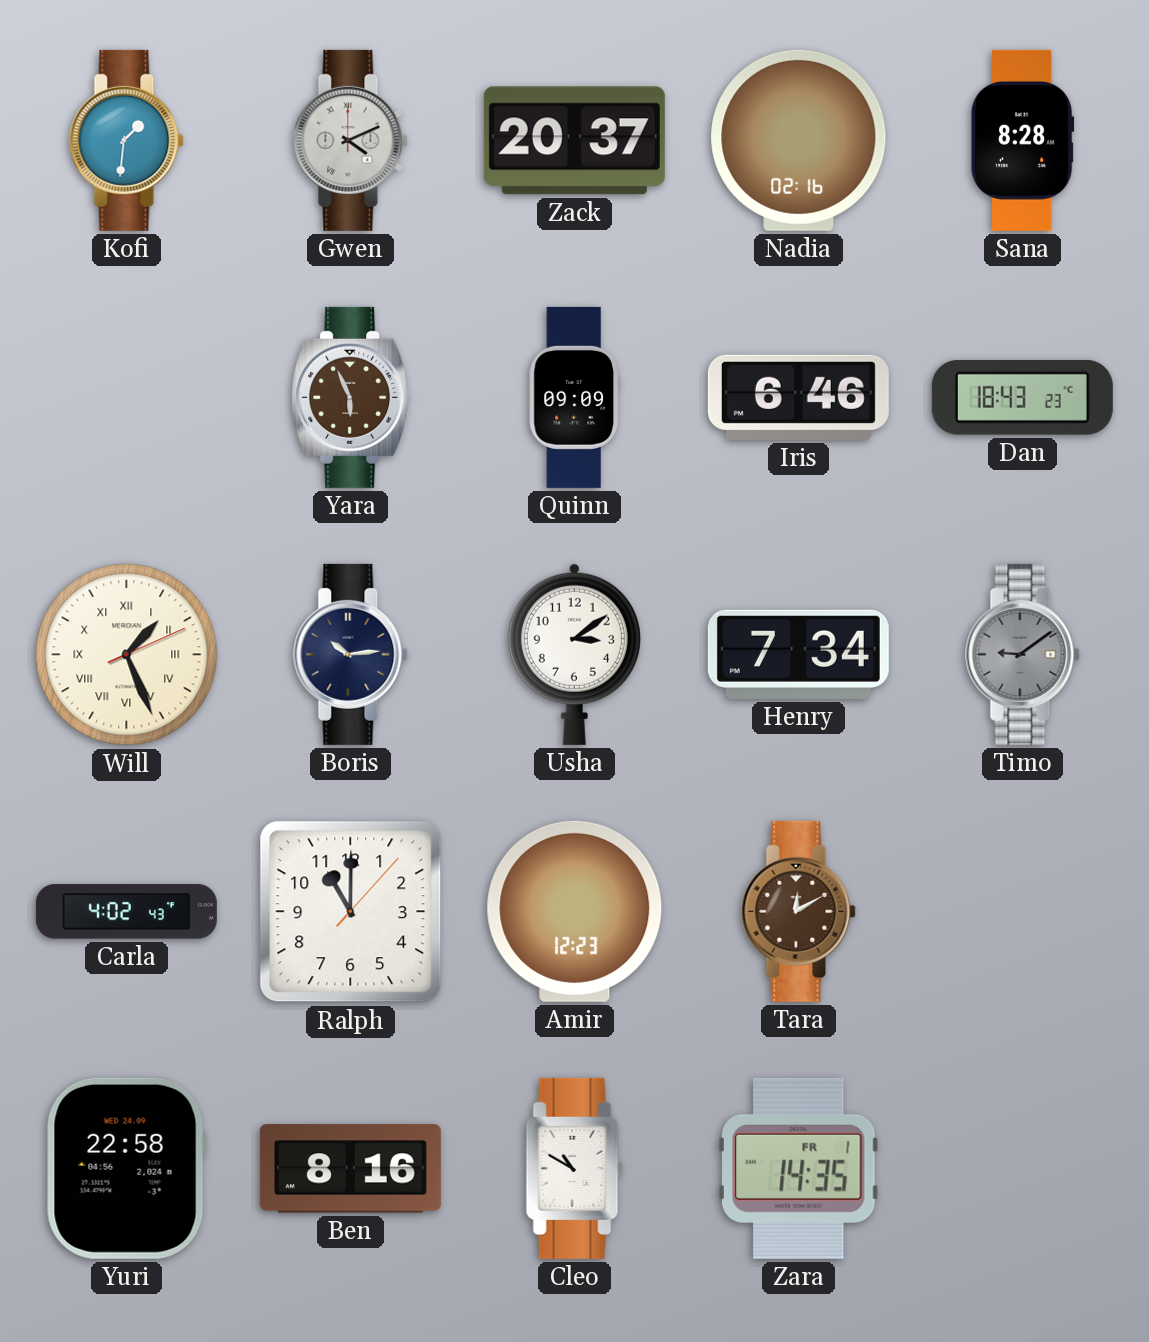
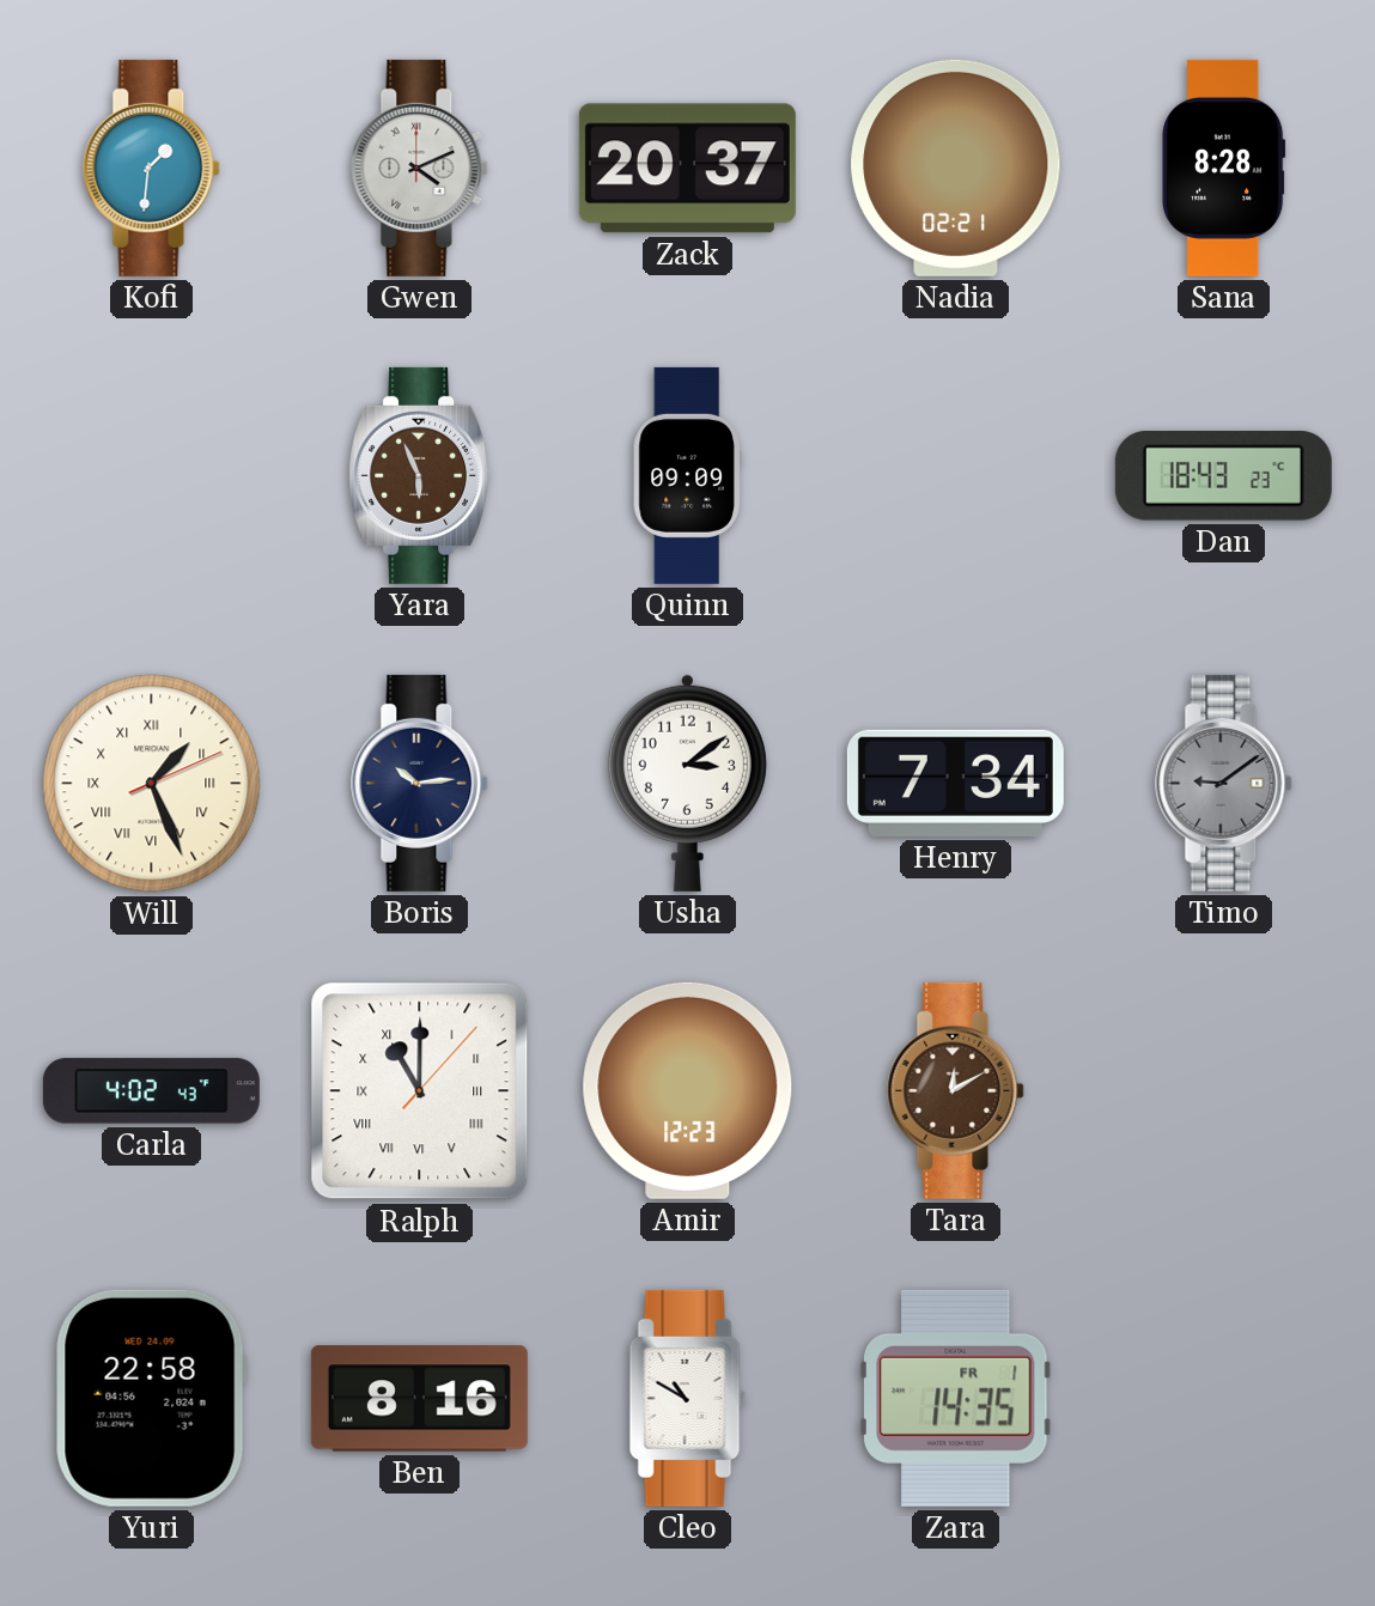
Nadia: 02:16 -> 02:21 (956, 168)
Iris: 6:46 -> none (798, 397)
Ralph numerals: Arabic -> Roman (420, 1091)
